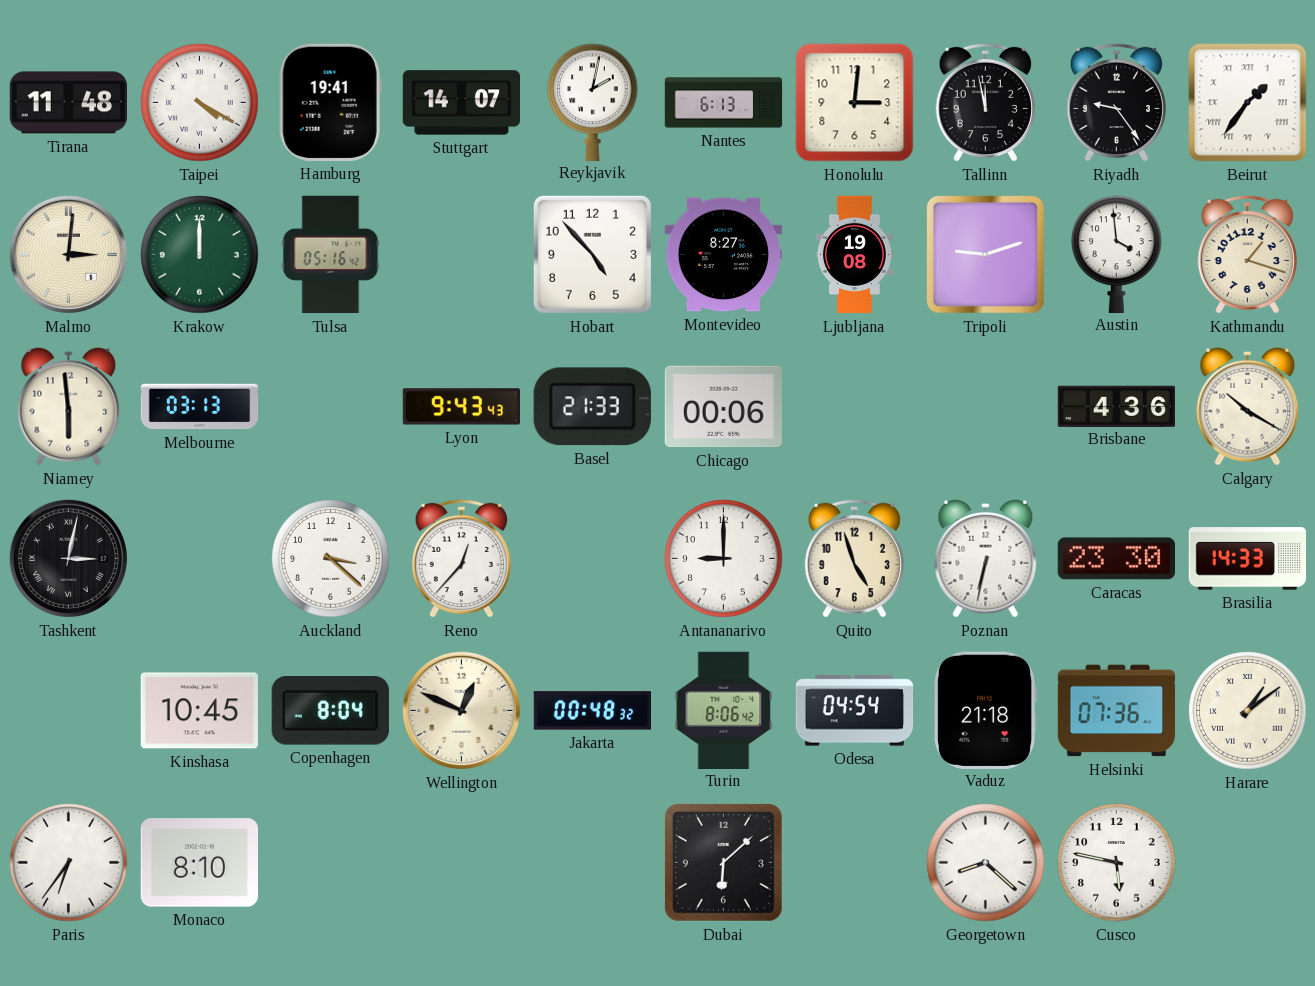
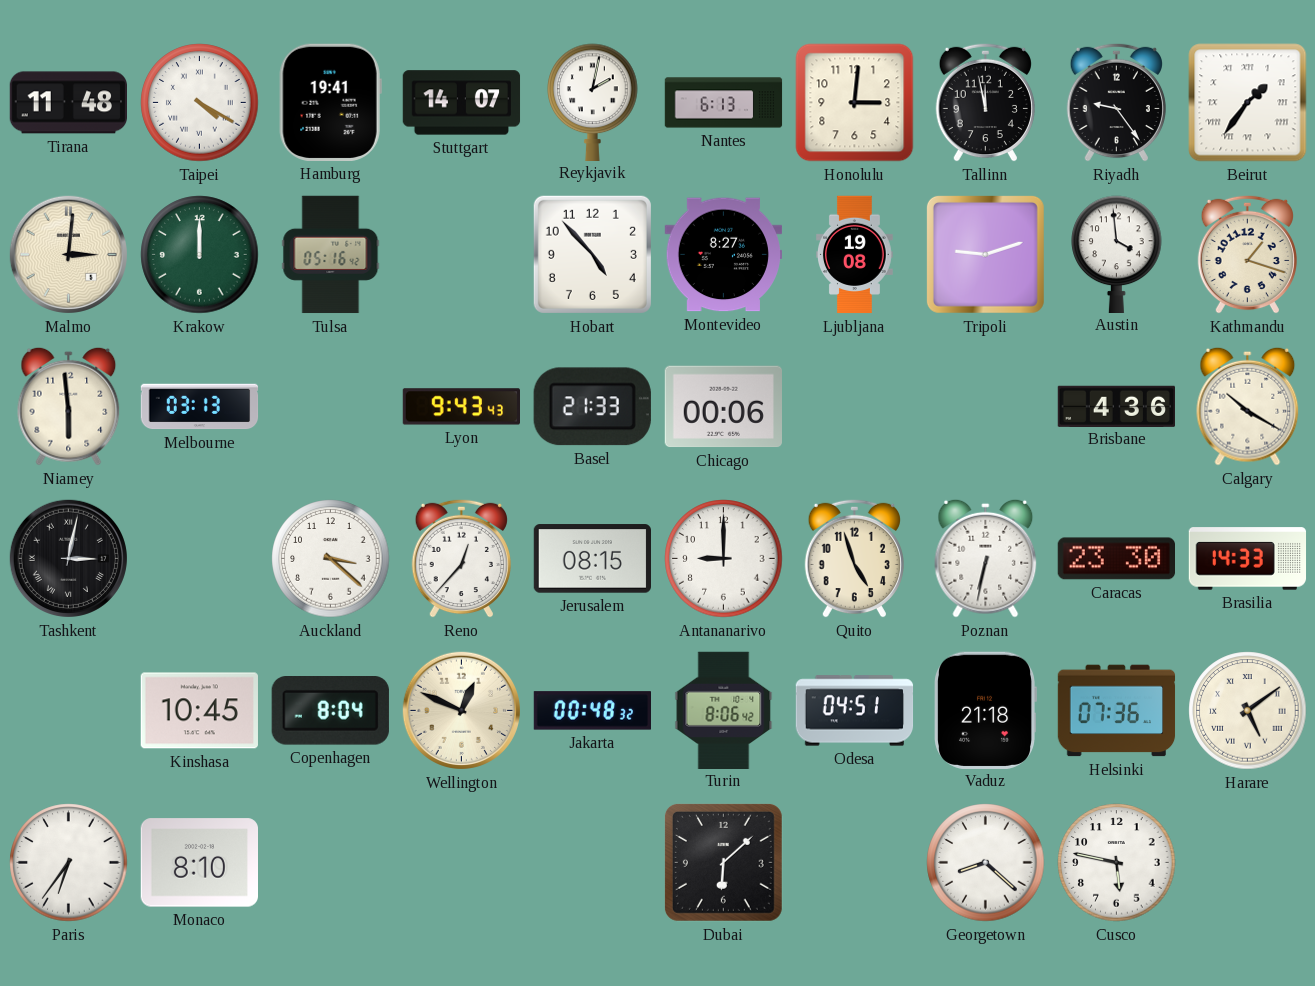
Jerusalem: none -> 08:15 (592, 559)
Odesa: 04:54 -> 04:51 (855, 711)
Harare: 1:09 -> 5:09 (1248, 711)
